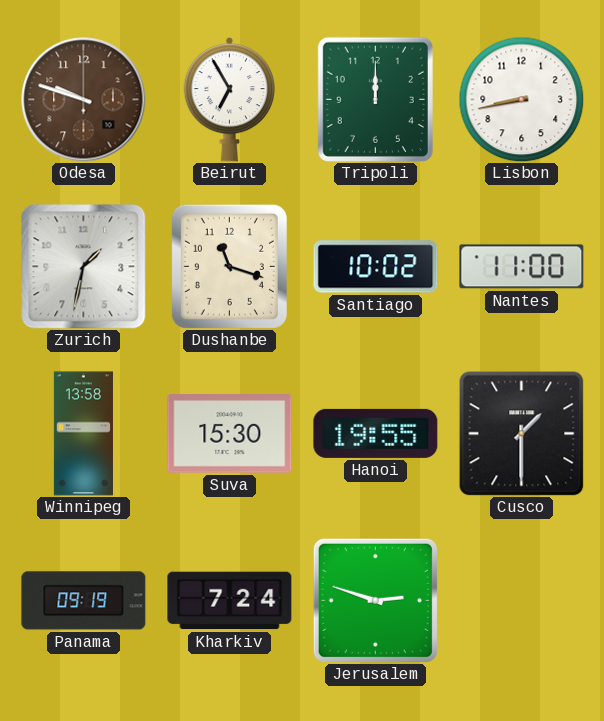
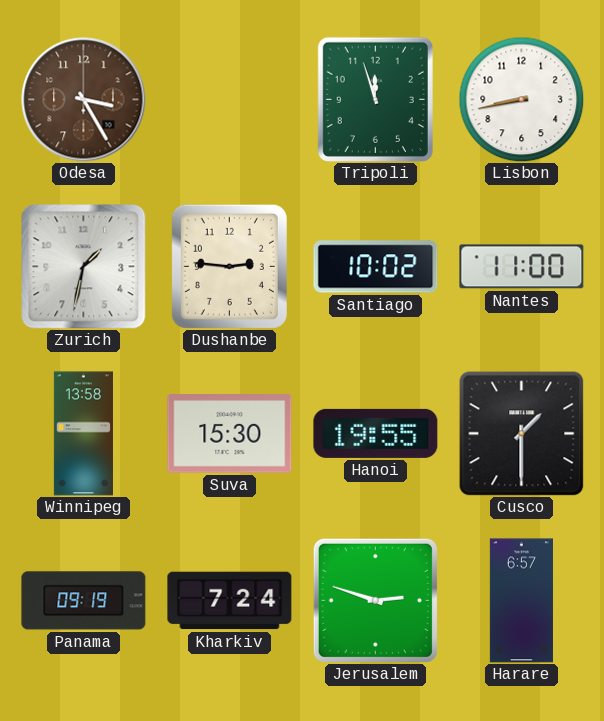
Odesa: 9:48 -> 3:25 (84, 100)
Beirut: 6:55 -> none (230, 99)
Tripoli: 12:00 -> 11:57 (375, 99)
Dushanbe: 11:18 -> 2:46 (229, 266)
Harare: none -> 6:57 (521, 601)
